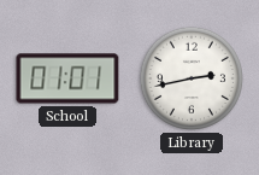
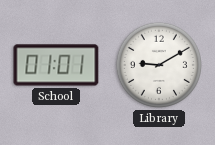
Library: 2:43 -> 9:10 (159, 65)
